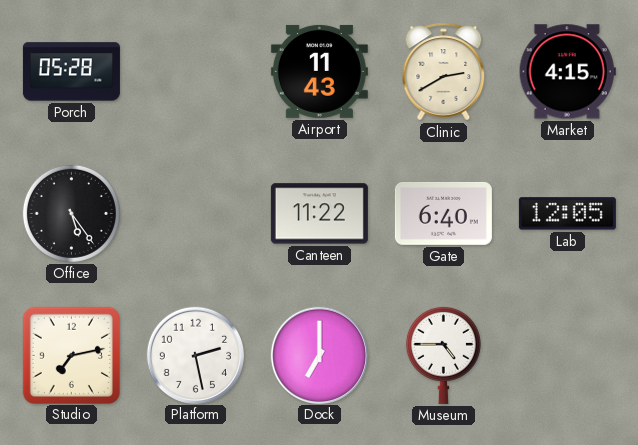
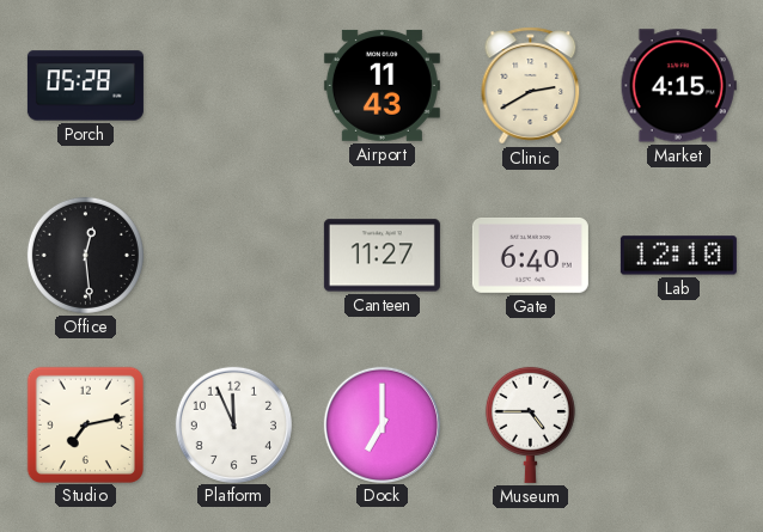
Office: 5:24 -> 12:29 (85, 255)
Canteen: 11:22 -> 11:27 (381, 256)
Lab: 12:05 -> 12:10 (678, 256)
Platform: 2:28 -> 11:56 (233, 424)
